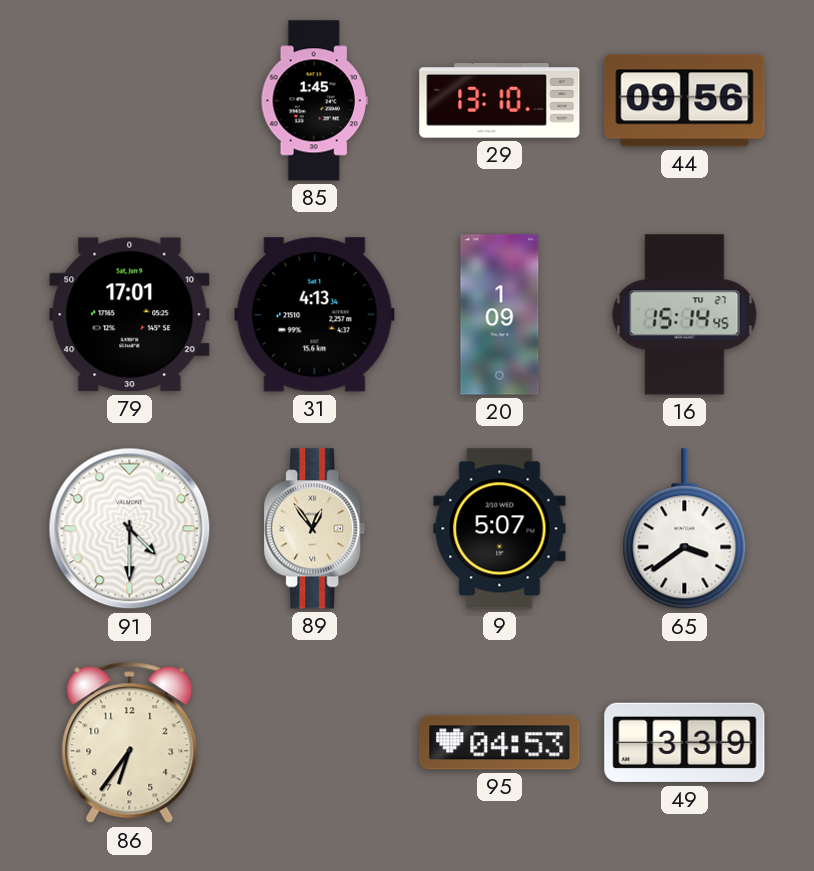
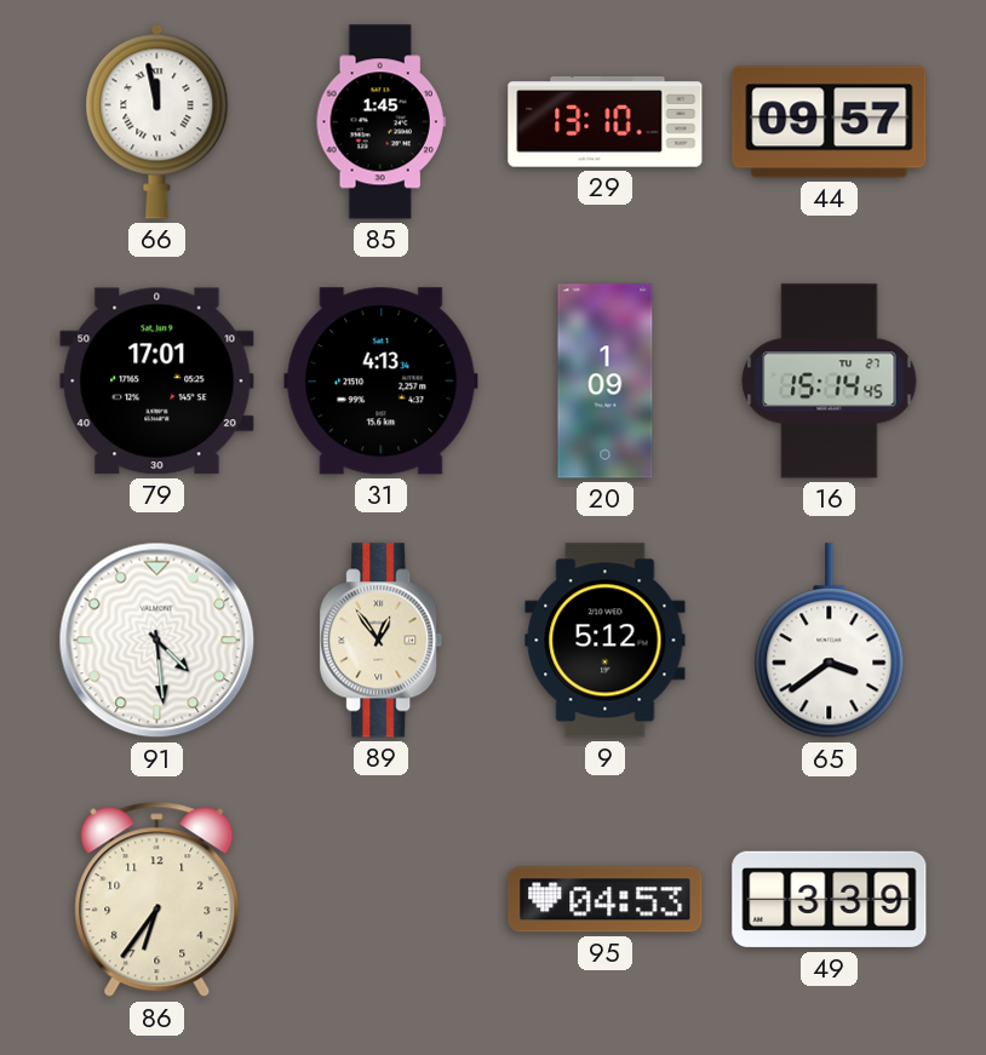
66: none -> 11:58 (157, 121)
44: 09:56 -> 09:57 (830, 122)
91: 4:30 -> 4:29 (157, 641)
9: 5:07 -> 5:12 (606, 641)
